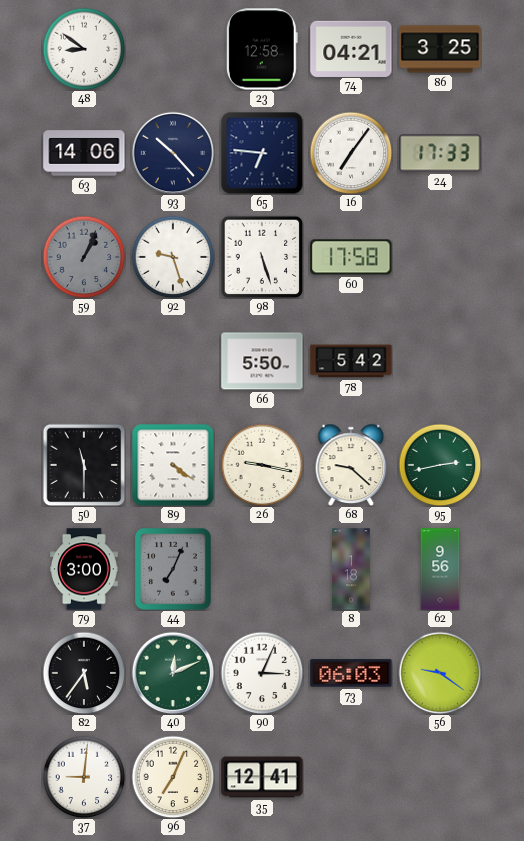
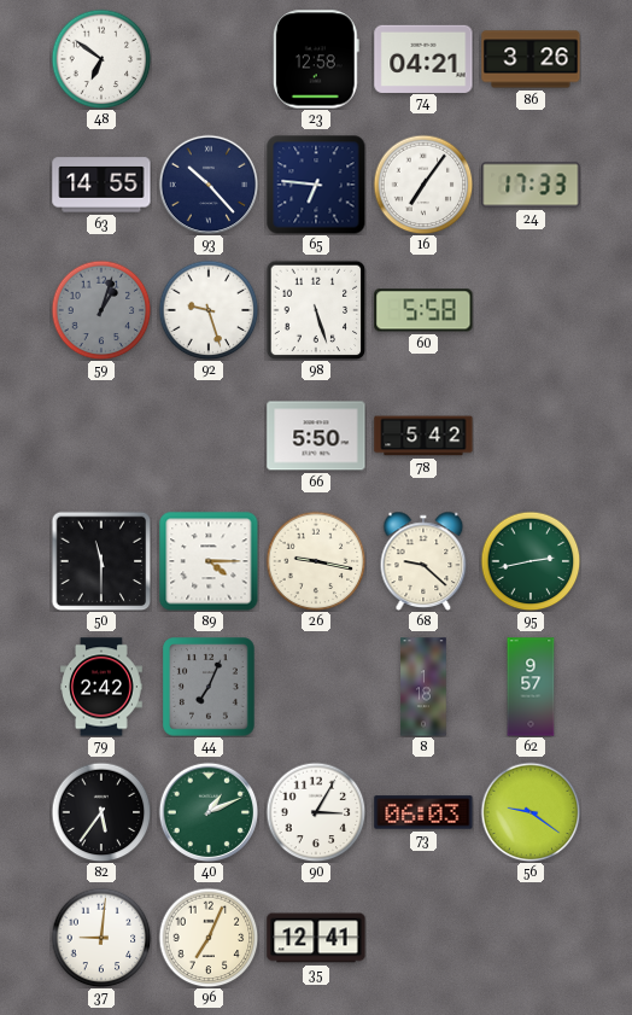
48: 8:51 -> 6:51 (101, 59)
86: 3:25 -> 3:26 (531, 59)
63: 14:06 -> 14:55 (101, 185)
59: 1:04 -> 1:03 (101, 310)
60: 17:58 -> 5:58 (423, 310)
89: 4:21 -> 4:15 (209, 561)
79: 3:00 -> 2:42 (103, 687)
62: 9:56 -> 9:57 (531, 687)
40: 12:11 -> 1:11 (209, 812)
90: 3:04 -> 3:05 (316, 812)
